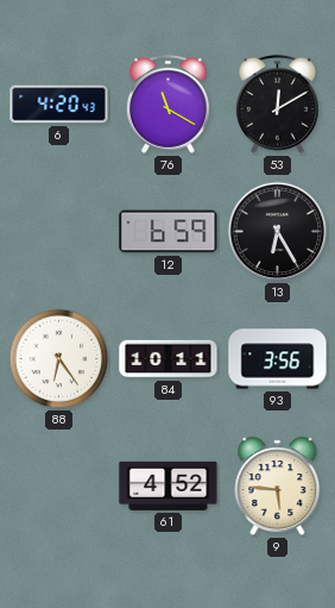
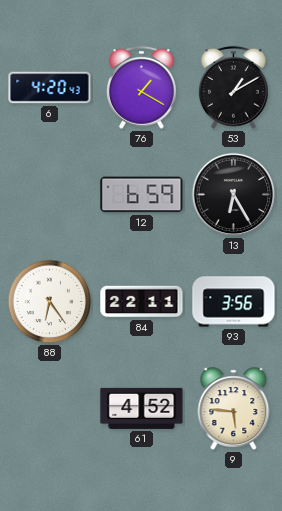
76: 11:20 -> 1:20 (141, 87)
53: 12:10 -> 1:10 (233, 87)
84: 10:11 -> 22:11 (142, 302)
